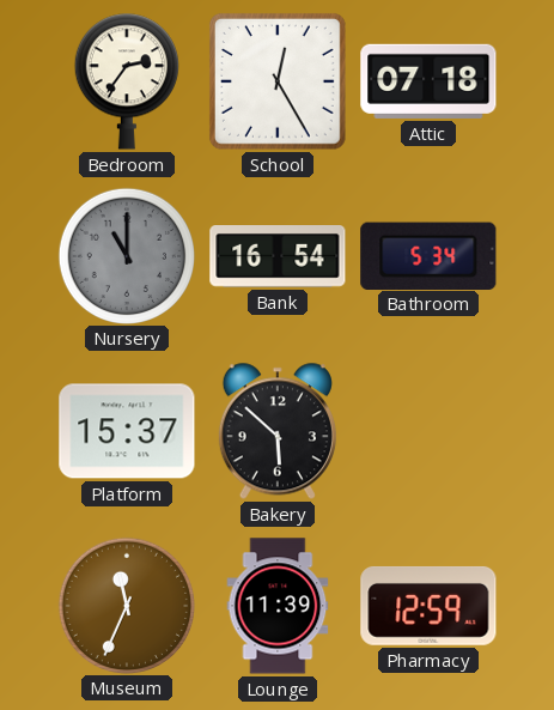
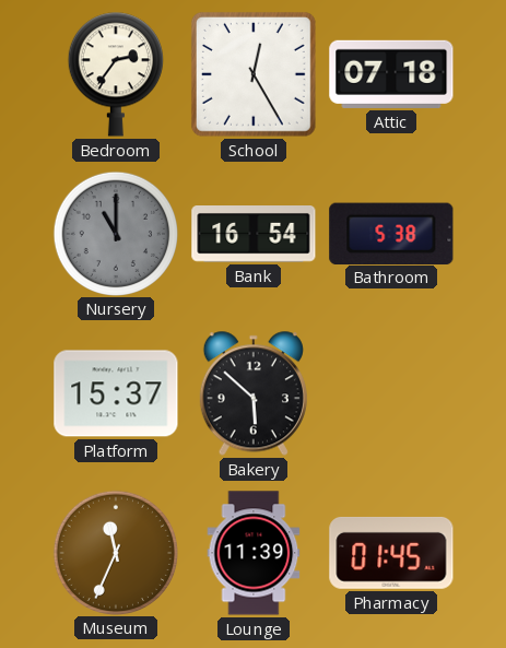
Bathroom: 5:34 -> 5:38 (391, 233)
Pharmacy: 12:59 -> 01:45 (391, 553)
